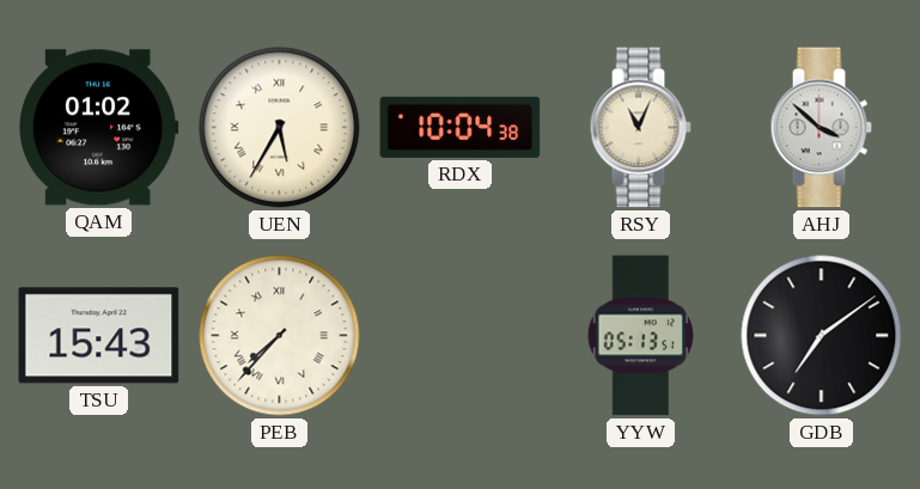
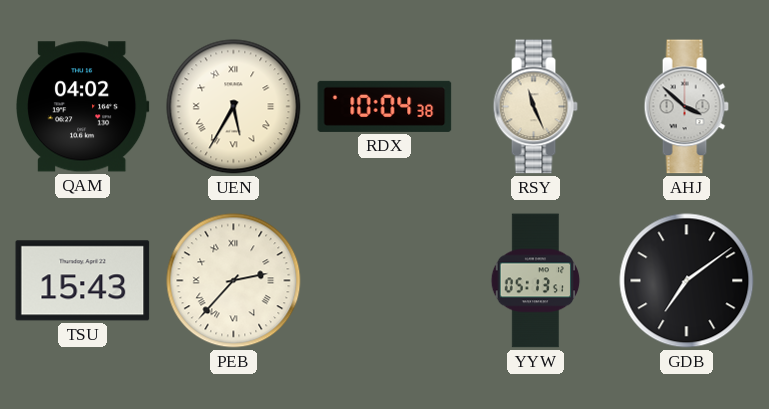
QAM: 01:02 -> 04:02 (83, 107)
RSY: 11:04 -> 11:26 (535, 107)
PEB: 7:37 -> 2:37 (234, 281)
